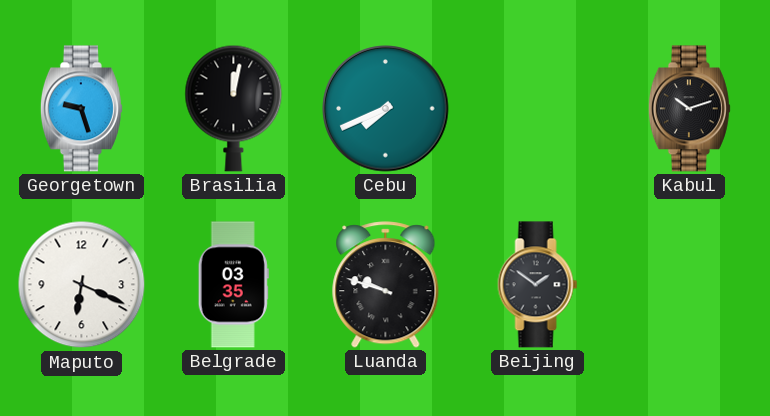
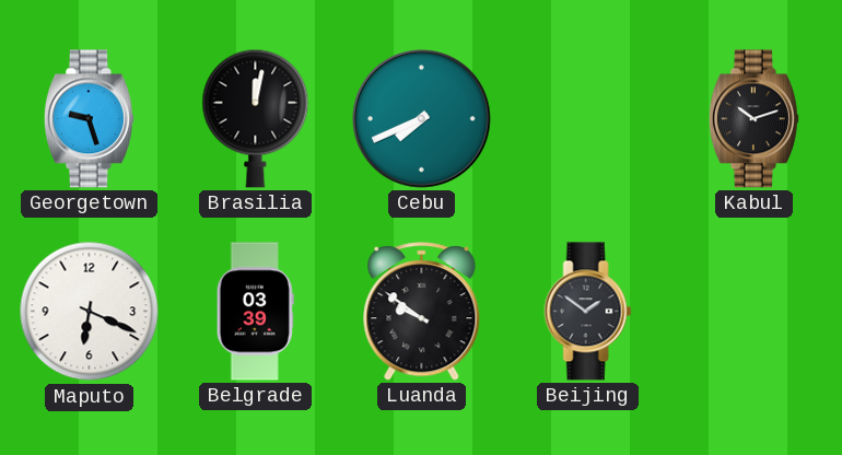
Belgrade: 03:35 -> 03:39 (255, 312)
Luanda: 9:48 -> 9:51 (422, 312)
